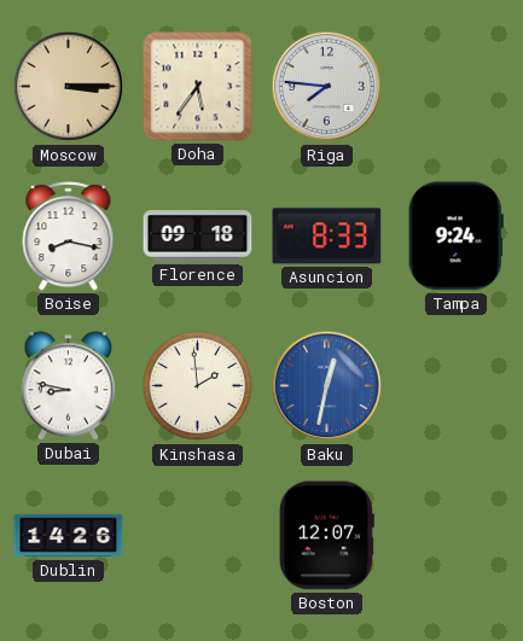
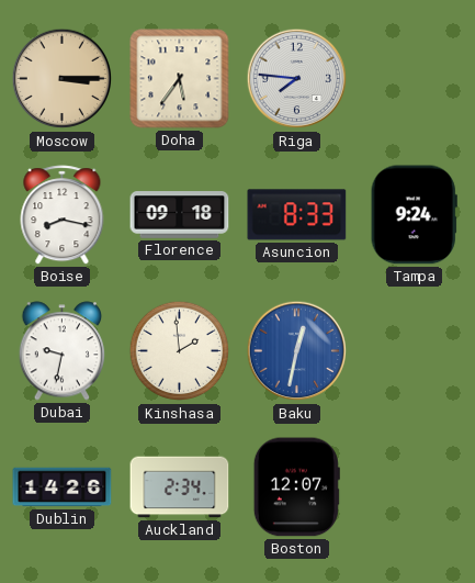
Dubai: 8:47 -> 9:32 (63, 351)
Auckland: none -> 2:34 (180, 487)
